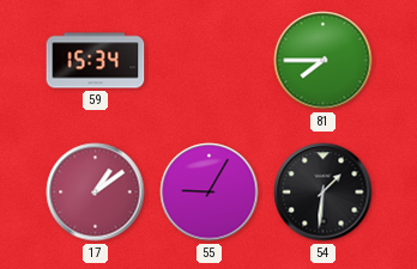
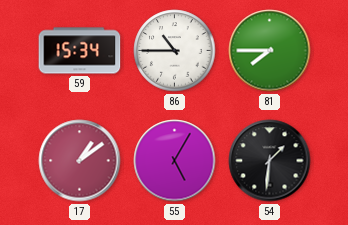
86: none -> 10:45 (175, 51)
55: 9:05 -> 5:05 (175, 161)
